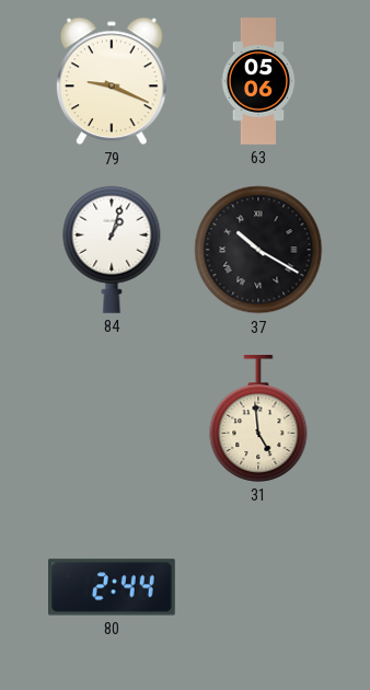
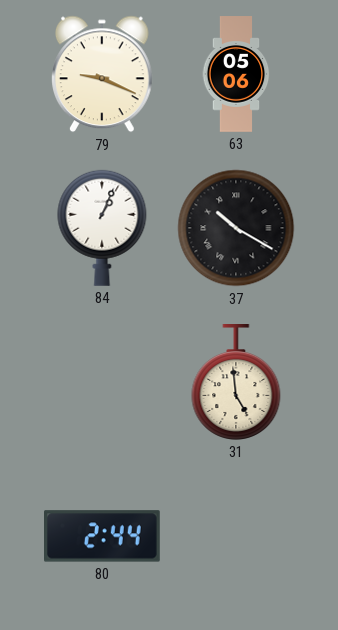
84: 1:03 -> 1:04 (102, 228)
